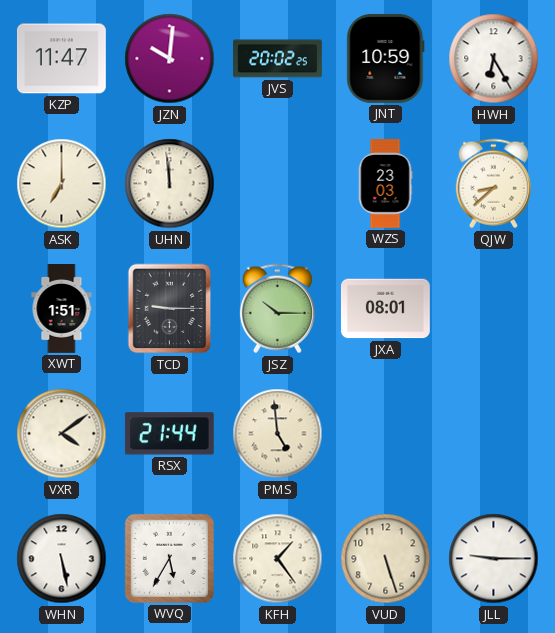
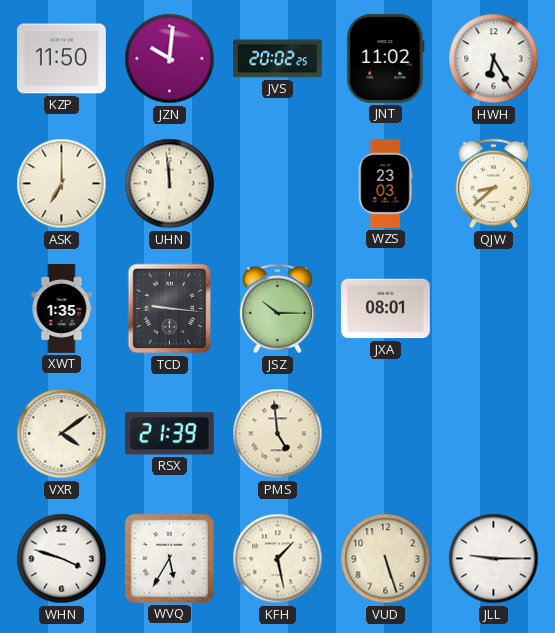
KZP: 11:47 -> 11:50 (61, 59)
JNT: 10:59 -> 11:02 (386, 58)
XWT: 1:51 -> 1:35 (62, 309)
TCD: 9:15 -> 9:16 (170, 309)
RSX: 21:44 -> 21:39 (169, 434)
WHN: 5:28 -> 3:48 (62, 559)
KFH: 1:24 -> 1:28 (278, 559)
